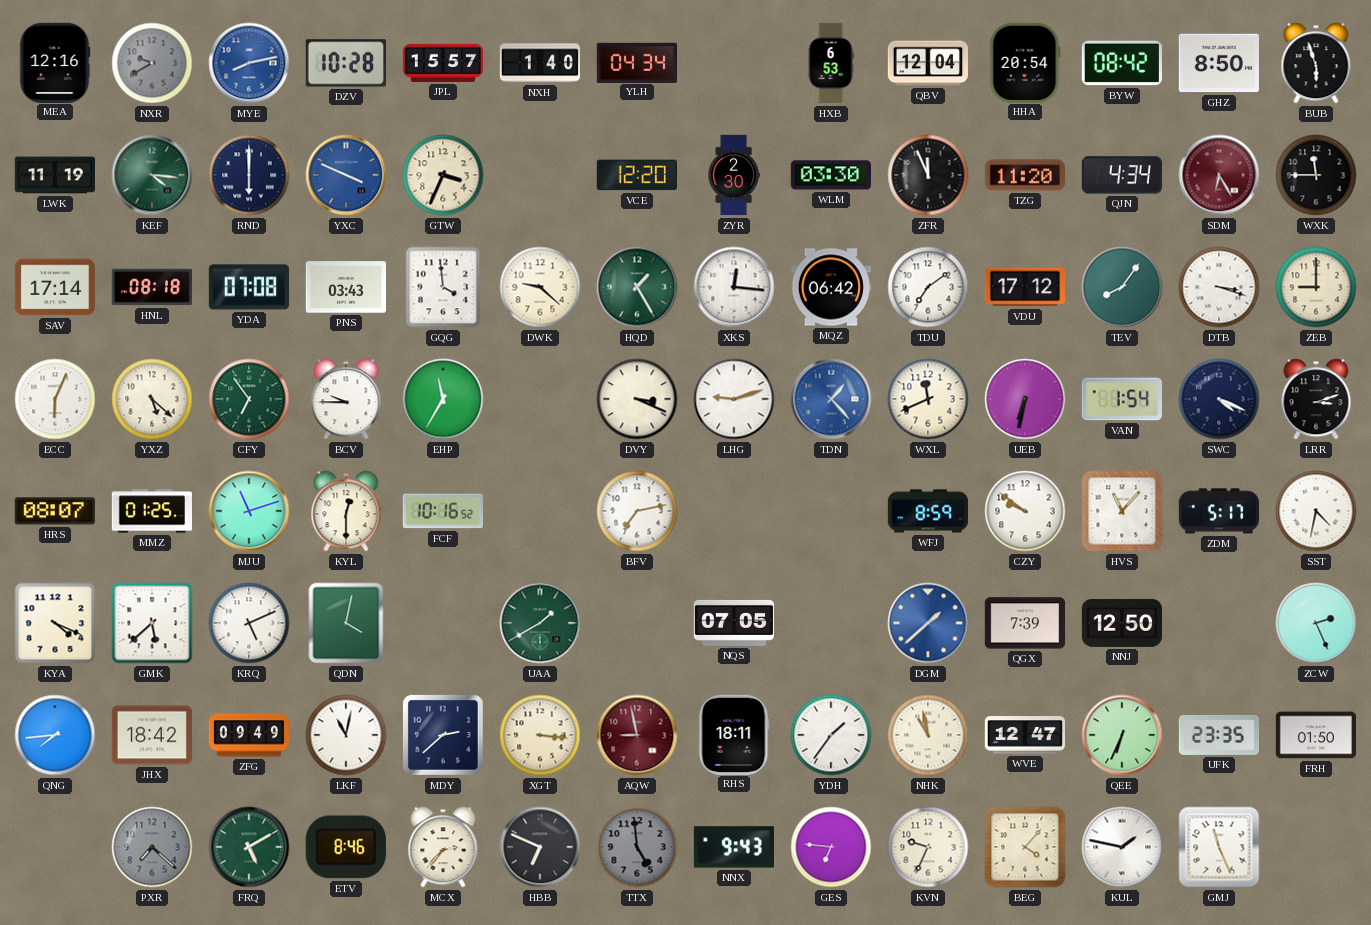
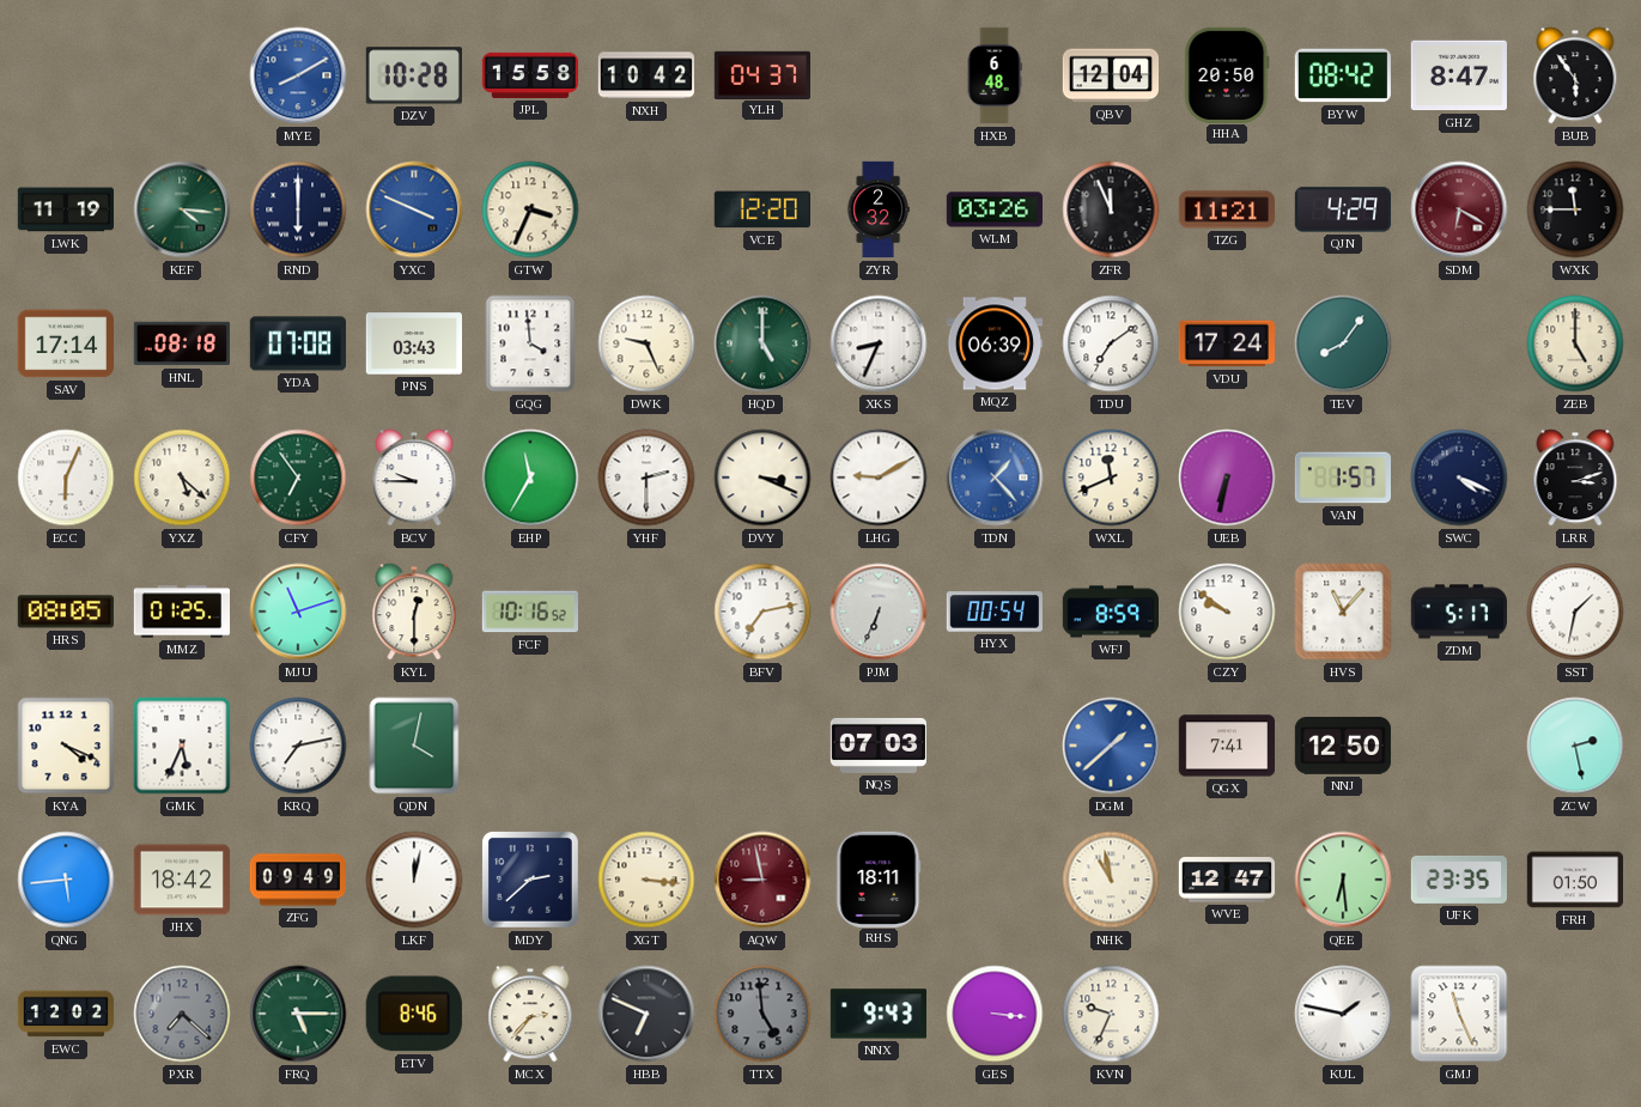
MEA: 12:16 -> none (55, 62)
NXR: 9:40 -> none (152, 63)
MYE: 8:13 -> 8:10 (298, 75)
JPL: 15:57 -> 15:58 (529, 75)
NXH: 1:40 -> 10:42 (645, 75)
YLH: 04:34 -> 04:37 (761, 74)
HXB: 6:53 -> 6:48 (995, 75)
HHA: 20:54 -> 20:50 (1227, 74)
GHZ: 8:50 -> 8:47 (1459, 75)
BUB: 5:57 -> 5:54 (1575, 75)
ZYR: 2:30 -> 2:32 (879, 209)
WLM: 03:30 -> 03:26 (993, 209)
TZG: 11:20 -> 11:21 (1227, 209)
QJN: 4:34 -> 4:29 (1342, 209)
SDM: 6:25 -> 6:20 (1459, 209)
DWK: 9:22 -> 9:26 (646, 343)
HQD: 1:25 -> 5:00 (762, 343)
XKS: 12:16 -> 8:34 (879, 343)
MQZ: 06:42 -> 06:39 (993, 343)
VDU: 17:12 -> 17:24 (1226, 343)
DTB: 3:18 -> none (1219, 287)
ZEB: 9:00 -> 5:00 (1575, 343)
YHF: none -> 2:30 (646, 478)
LHG: 9:12 -> 9:10 (879, 478)
VAN: 1:54 -> 1:57 (1342, 478)
HRS: 08:07 -> 08:05 (66, 612)
PJM: none -> 6:34 (879, 612)
HYX: none -> 00:54 (993, 612)
SST: 4:32 -> 1:32 (1575, 612)
GMK: 5:38 -> 5:34 (182, 746)
KRQ: 5:11 -> 7:13 (298, 746)
UAA: 1:40 -> none (540, 623)
NQS: 07:05 -> 07:03 (877, 746)
QGX: 7:39 -> 7:41 (1226, 746)
ZCW: 2:26 -> 2:28 (1575, 746)
QNG: 7:44 -> 5:44 (66, 880)
LKF: 11:02 -> 12:02 (414, 880)
YDH: 1:36 -> none (831, 735)
QEE: 6:34 -> 6:29 (1343, 880)
EWC: none -> 12:02 (66, 1014)
FRQ: 5:10 -> 5:15 (298, 1014)
GES: 6:46 -> 3:16 (995, 1014)
BEG: 4:07 -> none (1025, 847)
